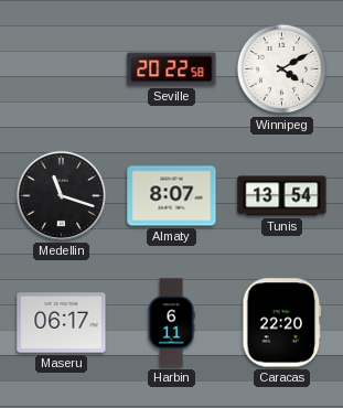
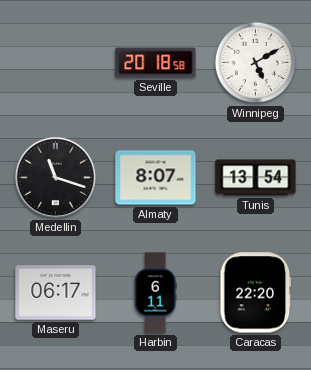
Seville: 20:22 -> 20:18 (156, 63)
Winnipeg: 4:10 -> 5:10 (256, 63)
